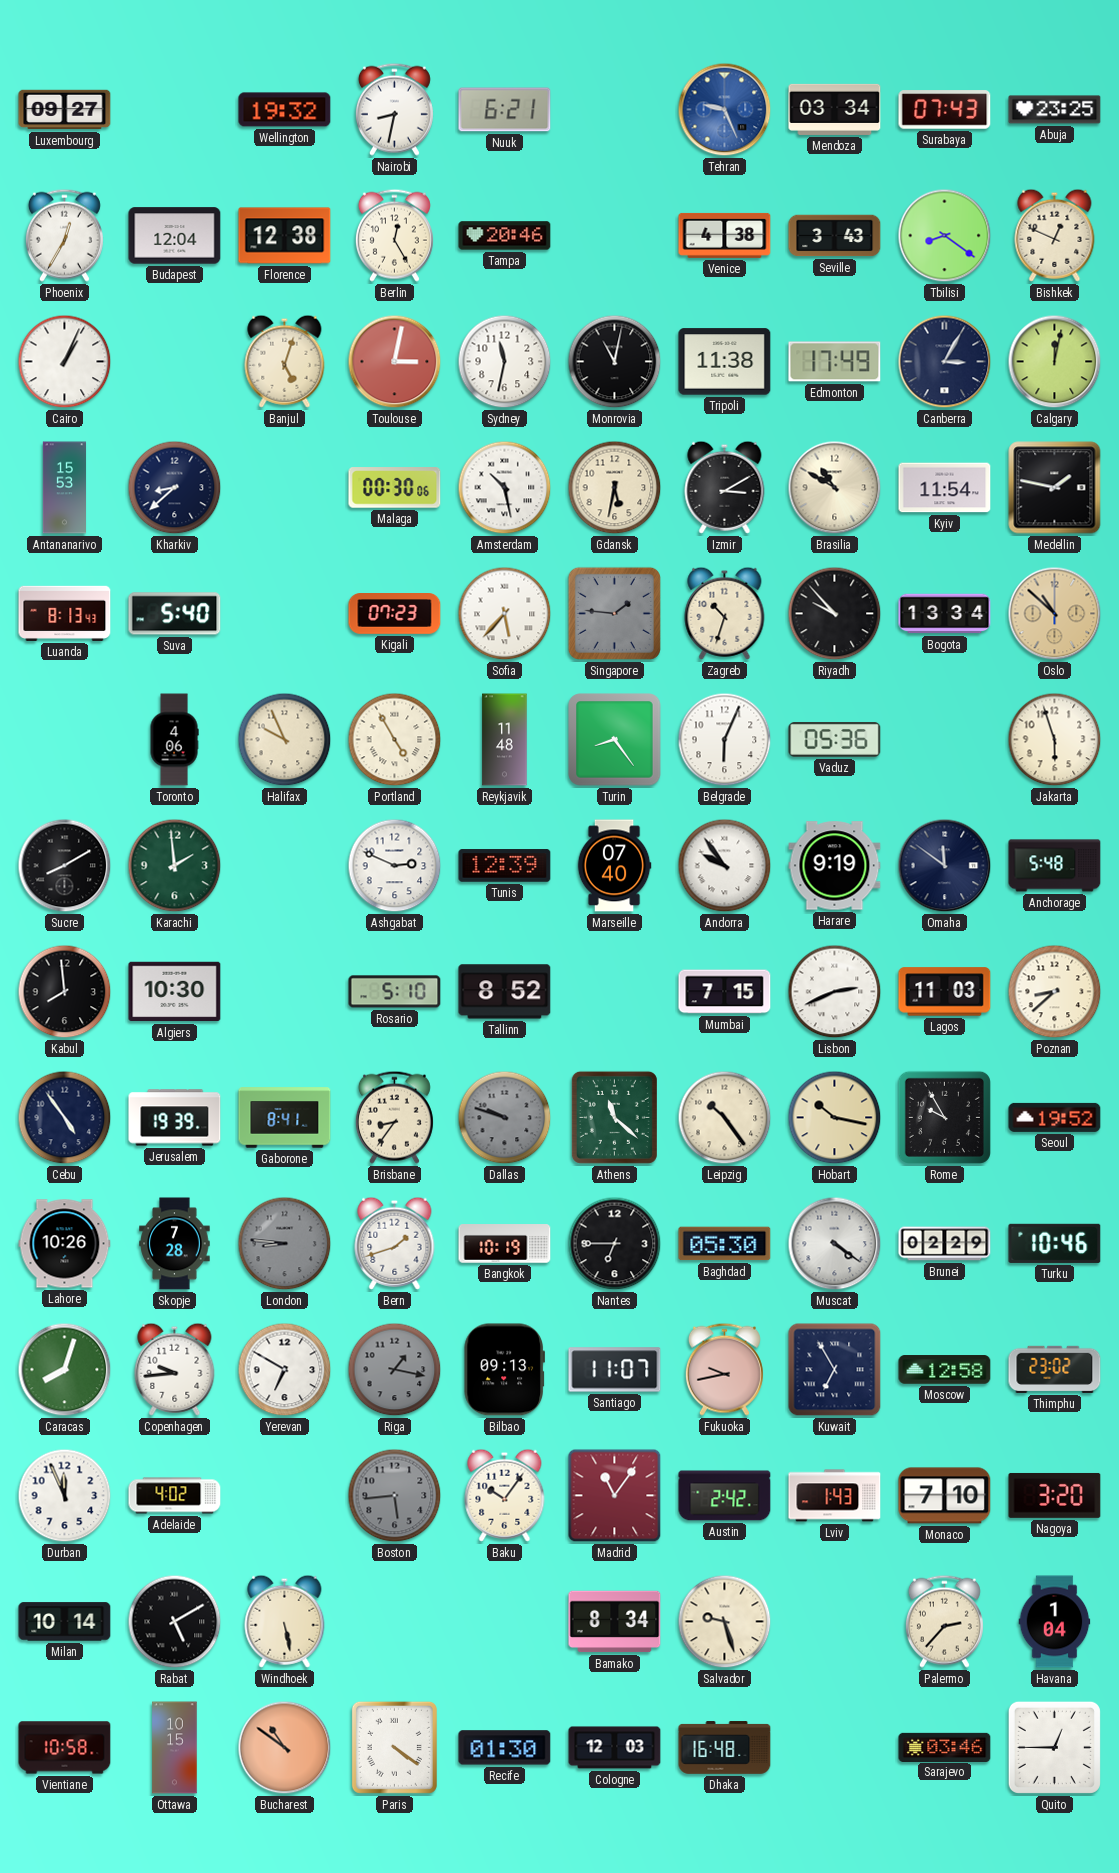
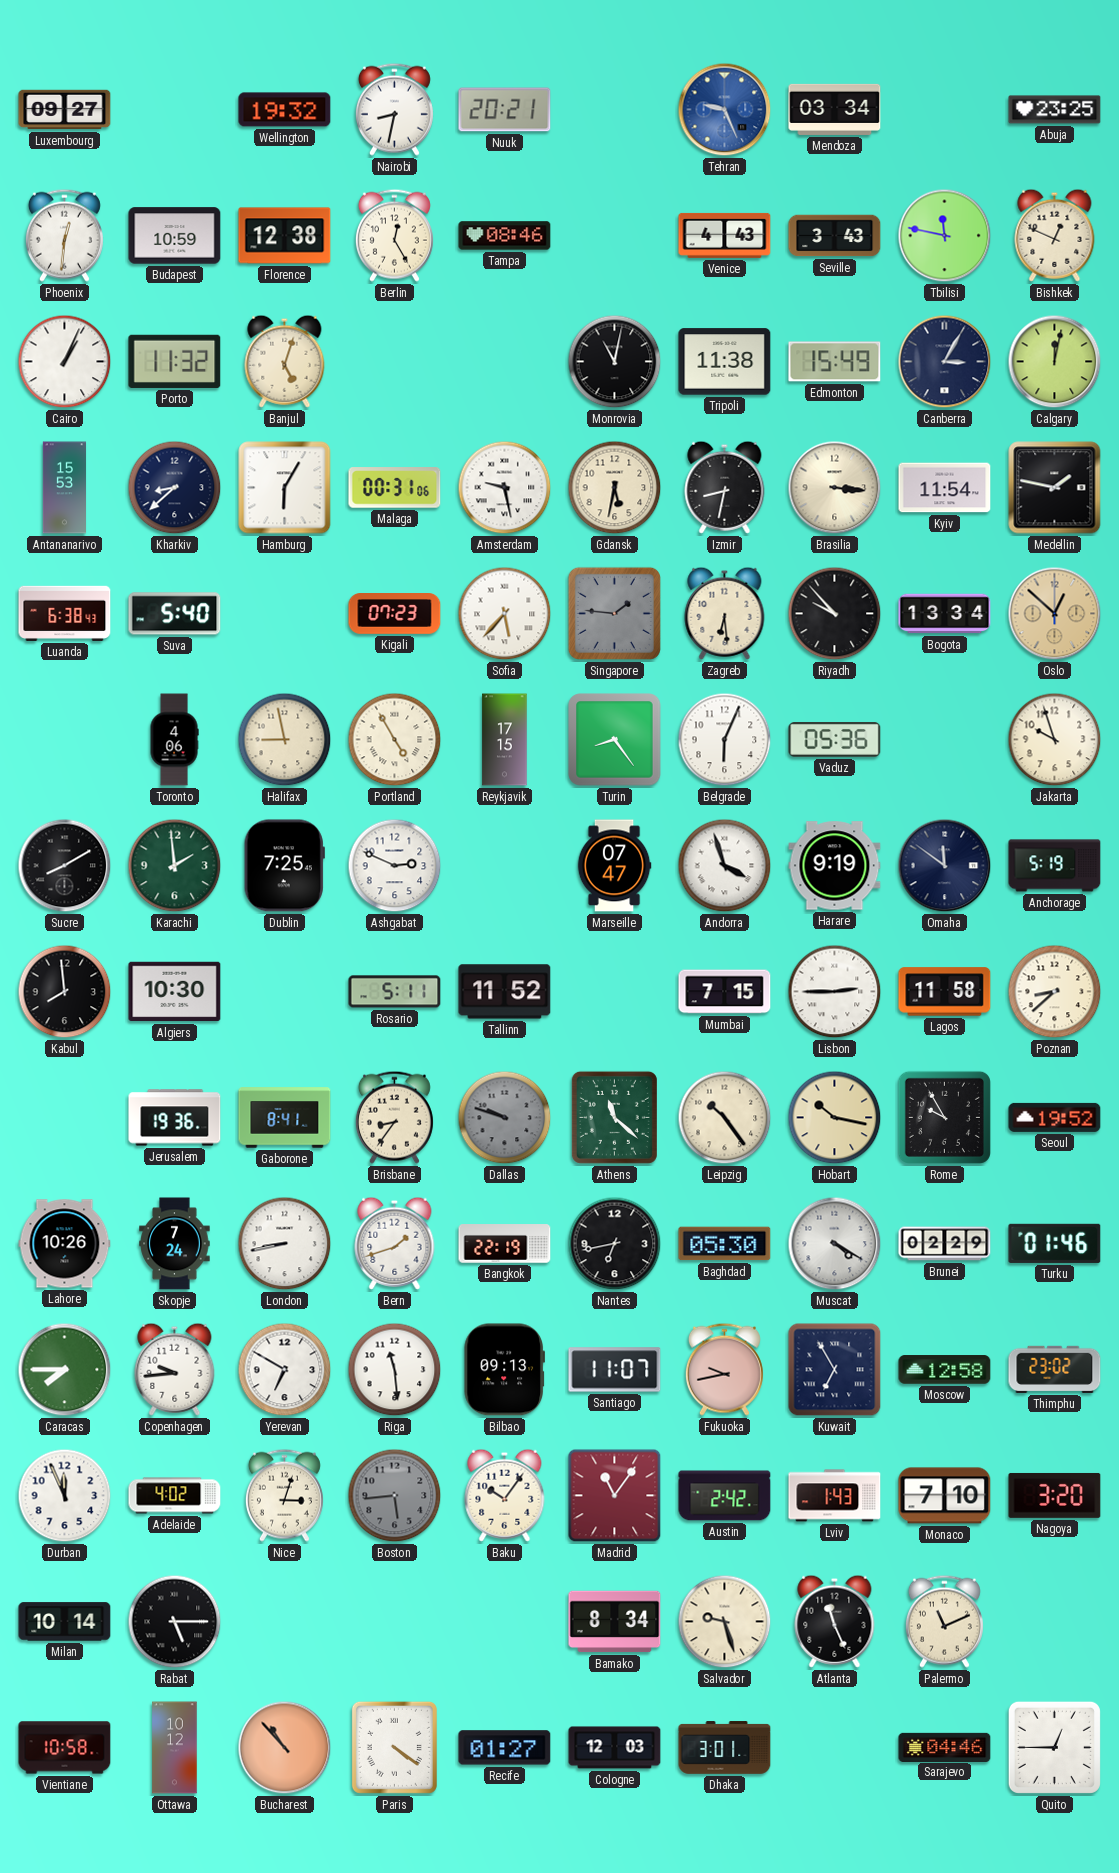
Nuuk: 6:21 -> 20:21 (505, 110)
Surabaya: 07:43 -> none (945, 110)
Phoenix: 12:35 -> 12:31 (64, 235)
Budapest: 12:04 -> 10:59 (175, 236)
Tampa: 20:46 -> 08:46 (505, 236)
Venice: 4:38 -> 4:43 (725, 235)
Tbilisi: 8:21 -> 11:47 (945, 236)
Porto: none -> 11:32 (175, 361)
Toulouse: 3:02 -> none (395, 362)
Sydney: 11:32 -> none (505, 362)
Edmonton: 17:49 -> 15:49 (835, 362)
Hamburg: none -> 6:05 (285, 488)
Malaga: 00:30 -> 00:31 (395, 488)
Amsterdam: 10:28 -> 9:28 (505, 488)
Izmir: 3:10 -> 8:32 (725, 487)
Brasilia: 10:50 -> 3:16 (835, 488)
Luanda: 8:13 -> 6:38 (65, 613)
Zagreb: 10:33 -> 6:29 (725, 613)
Oslo: 10:52 -> 12:52 (1055, 614)
Halifax: 9:56 -> 8:58 (285, 740)
Reykjavik: 11:48 -> 17:15 (505, 740)
Jakarta: 5:57 -> 9:57 (1055, 740)
Dublin: none -> 7:25 (284, 866)
Tunis: 12:39 -> none (505, 866)
Marseille: 07:40 -> 07:47 (614, 866)
Andorra: 9:54 -> 3:57 (725, 866)
Anchorage: 5:48 -> 5:19 (1055, 866)
Rosario: 5:10 -> 5:11 (395, 992)
Tallinn: 8:52 -> 11:52 (505, 992)
Lisbon: 2:41 -> 2:45 (835, 992)
Lagos: 11:03 -> 11:58 (945, 992)
Cebu: 4:54 -> none (65, 1118)
Jerusalem: 19:39 -> 19:36 (175, 1118)
Skopje: 7:28 -> 7:24 (175, 1244)
London: 8:46 -> 8:43 (285, 1244)
London dial: grey -> white (285, 1244)
Bangkok: 10:19 -> 22:19 (505, 1244)
Nantes: 6:45 -> 6:43 (615, 1244)
Muscat: 4:21 -> 4:20 (835, 1244)
Turku: 10:46 -> 01:46 (1055, 1243)
Caracas: 8:03 -> 7:45 (65, 1370)
Riga: 1:17 -> 11:29 (395, 1370)
Riga dial: grey -> white (395, 1370)
Nice: none -> 3:03 (284, 1495)
Rabat: 5:10 -> 5:15 (175, 1622)
Windhoek: 5:28 -> none (285, 1621)
Atlanta: none -> 11:26 (835, 1621)
Palermo: 2:37 -> 11:11 (944, 1621)
Havana: 1:04 -> none (1055, 1622)
Ottawa: 10:15 -> 10:12 (175, 1748)
Bucharest: 10:51 -> 10:53 (285, 1748)
Recife: 01:30 -> 01:27 (505, 1748)
Dhaka: 16:48 -> 3:01 (725, 1748)
Sarajevo: 03:46 -> 04:46 (945, 1747)
